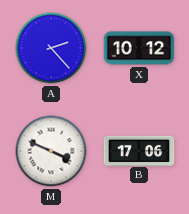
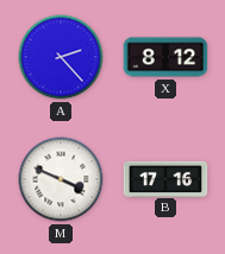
X: 10:12 -> 8:12 (165, 57)
B: 17:06 -> 17:16 (165, 178)
